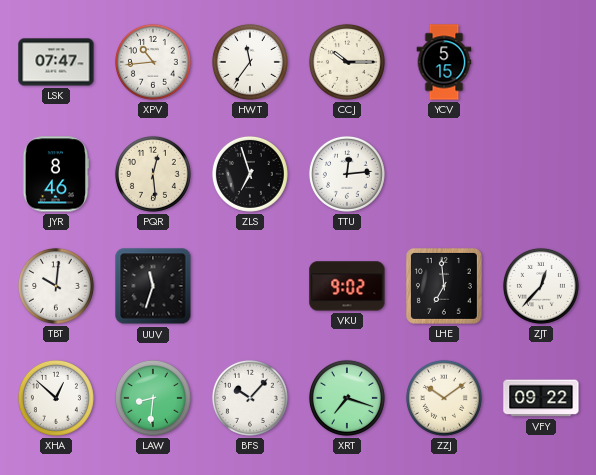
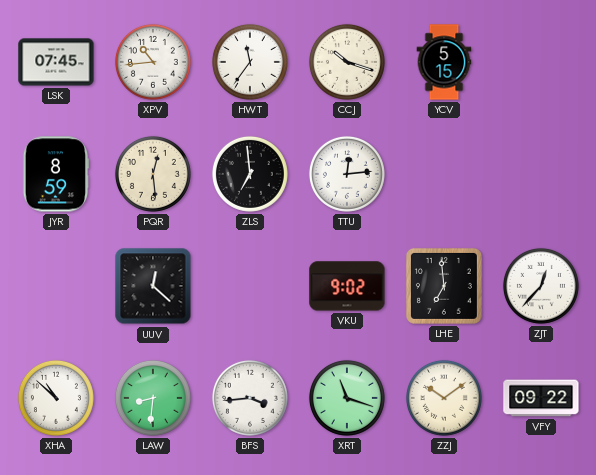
LSK: 07:47 -> 07:45 (56, 62)
CCJ: 10:15 -> 10:18 (347, 62)
JYR: 8:46 -> 8:59 (56, 174)
ZLS: 6:57 -> 6:59 (250, 174)
TBT: 10:01 -> none (56, 286)
UUV: 11:33 -> 12:22 (153, 286)
XHA: 12:52 -> 10:52 (56, 398)
BFS: 10:07 -> 3:44 (250, 398)
XRT: 7:18 -> 11:18 (347, 398)
